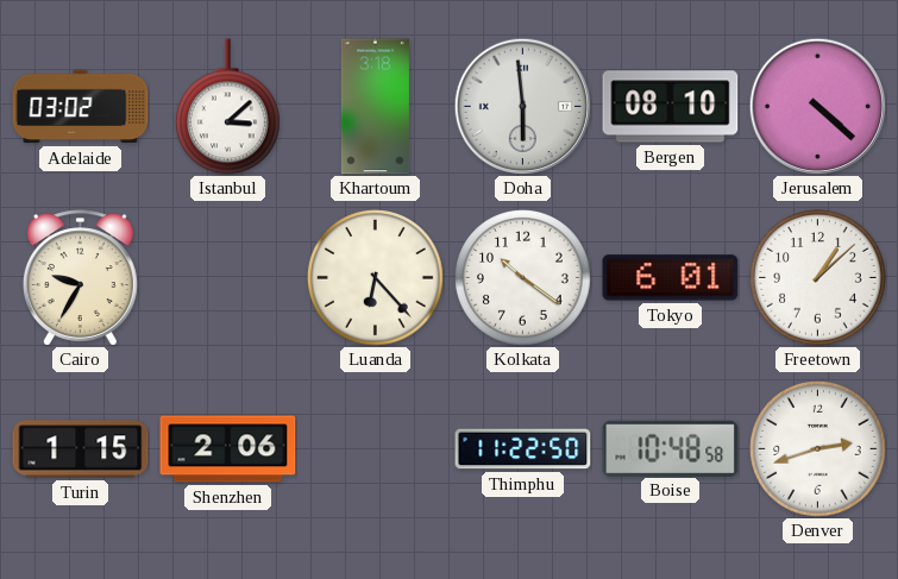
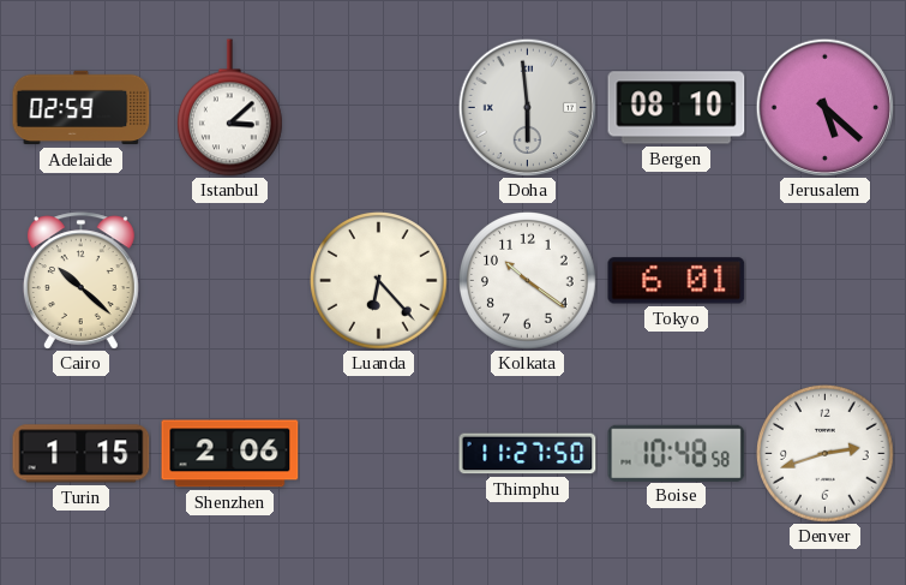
Adelaide: 03:02 -> 02:59 (82, 108)
Khartoum: 3:18 -> none (375, 107)
Jerusalem: 4:22 -> 5:22 (824, 107)
Cairo: 9:35 -> 10:22 (80, 281)
Freetown: 1:08 -> none (818, 278)
Thimphu: 11:22 -> 11:27 (528, 454)
